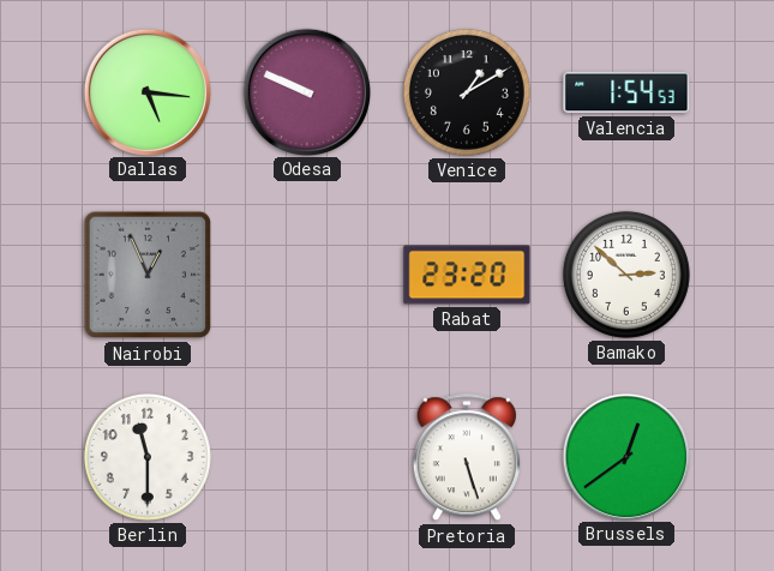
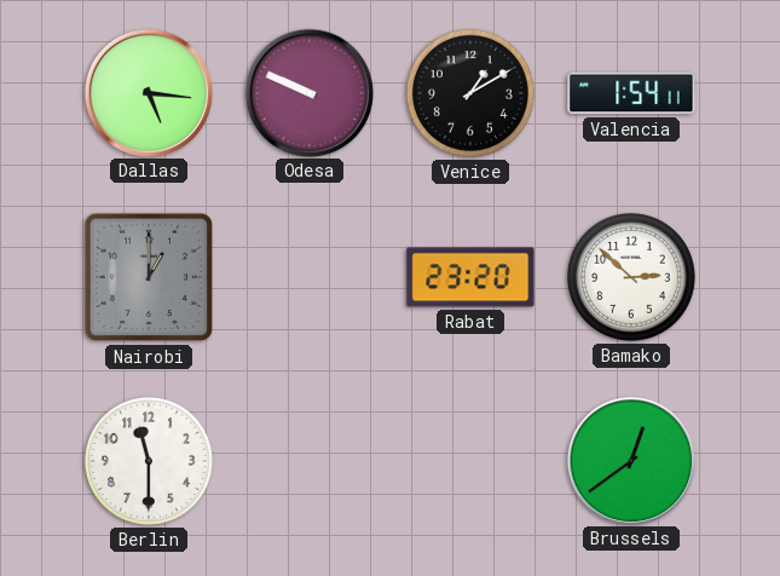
Valencia: 1:54:53 -> 1:54:11 (631, 93)
Nairobi: 12:56 -> 1:00 (149, 277)
Pretoria: 5:27 -> none (467, 458)
